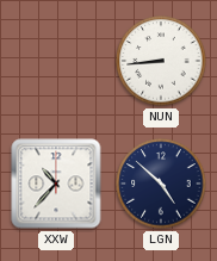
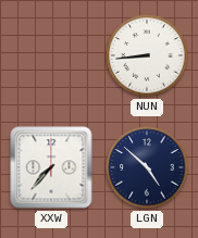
XXW: 10:37 -> 7:37 (51, 167)
